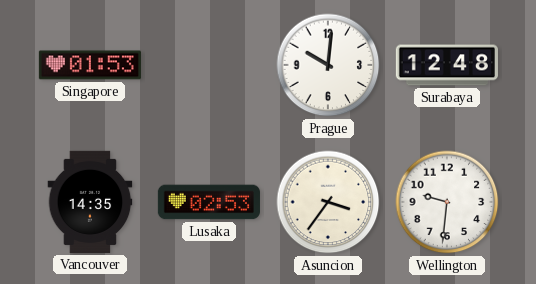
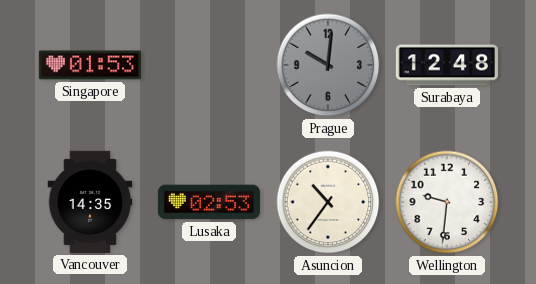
Prague dial: white -> grey (328, 65)
Asuncion: 3:36 -> 10:36 (328, 202)
